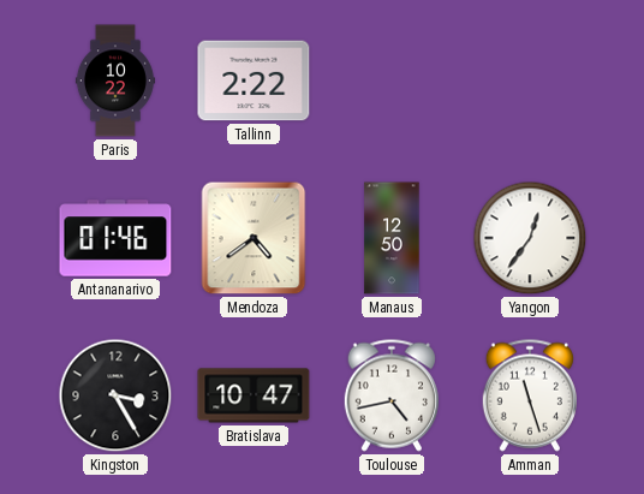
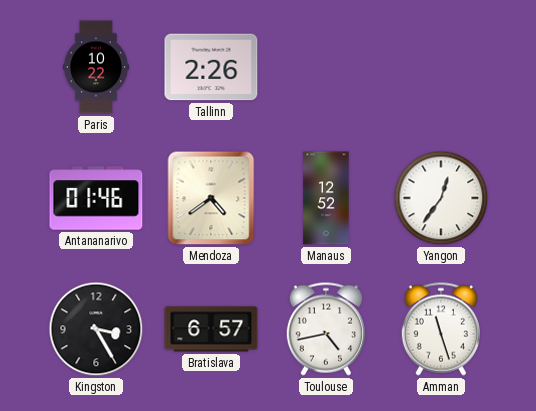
Tallinn: 2:22 -> 2:26 (211, 67)
Manaus: 12:50 -> 12:52 (326, 198)
Bratislava: 10:47 -> 6:57 (211, 329)
